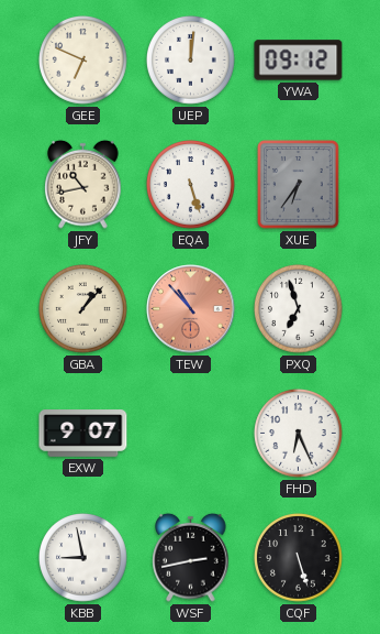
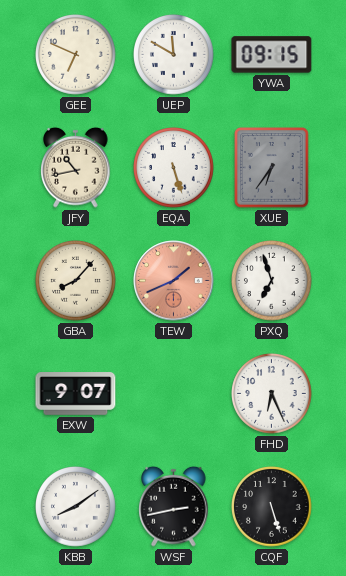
UEP: 12:01 -> 11:50 (174, 55)
YWA: 09:12 -> 09:15 (272, 55)
GBA: 1:07 -> 8:07 (76, 281)
TEW: 10:53 -> 1:41 (174, 281)
KBB: 8:58 -> 8:09 (76, 507)
